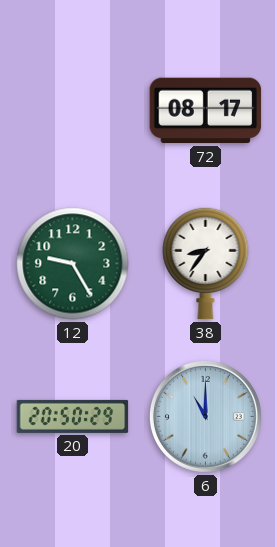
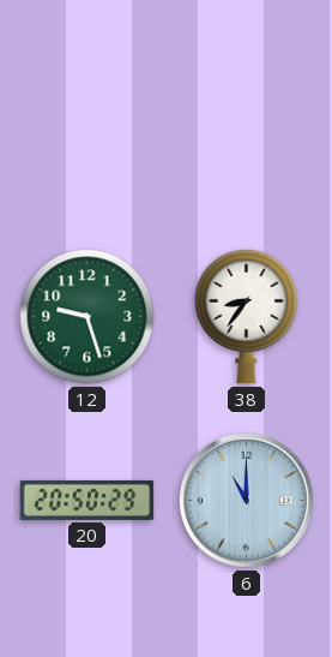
72: 08:17 -> none (206, 111)
12: 9:25 -> 9:27 (87, 317)
